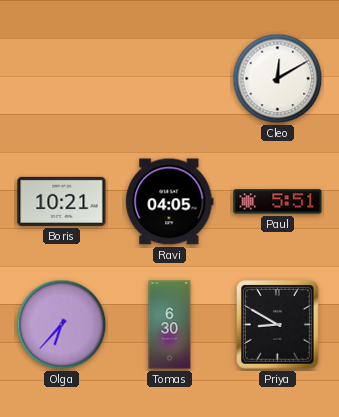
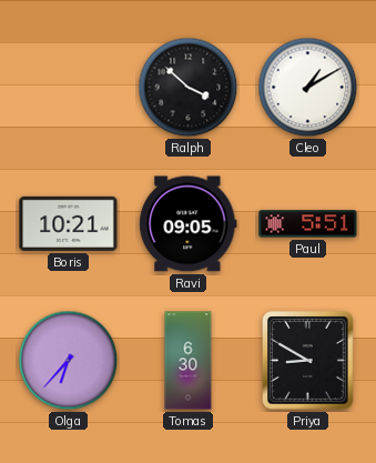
Ralph: none -> 3:52 (189, 88)
Cleo: 12:10 -> 1:10 (308, 88)
Ravi: 04:05 -> 09:05 (189, 224)
